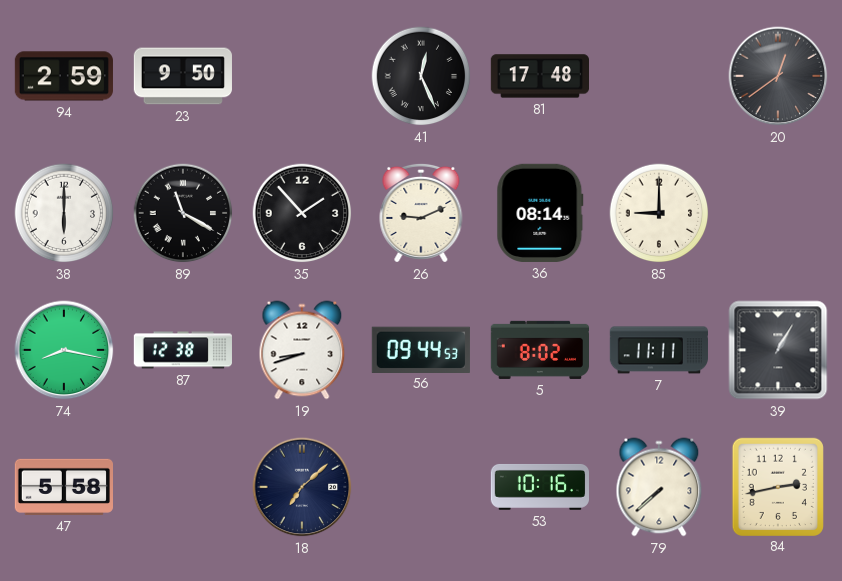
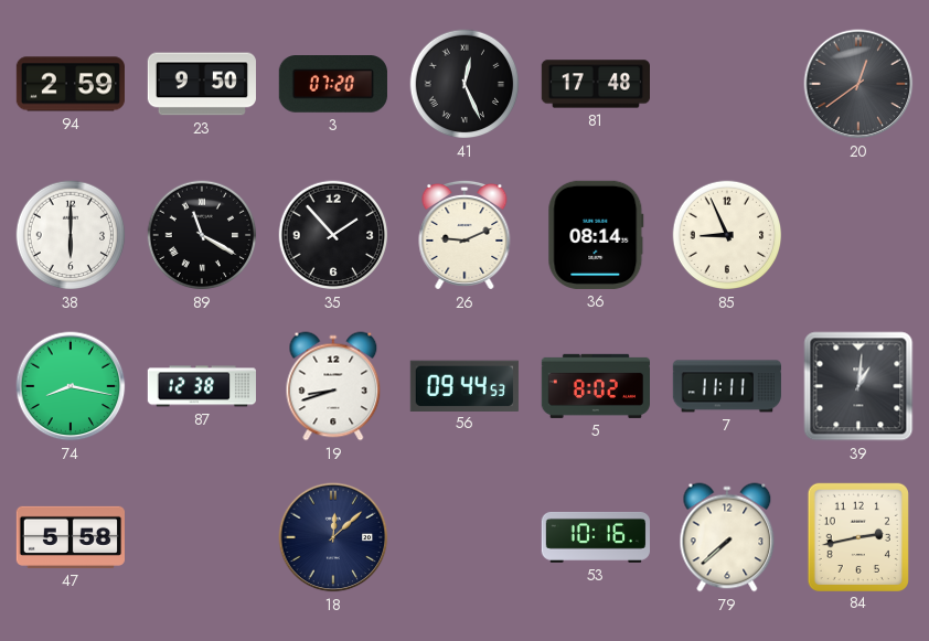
3: none -> 07:20 (333, 85)
85: 9:00 -> 8:56 (727, 235)
39: 1:05 -> 1:01 (858, 386)
18: 7:08 -> 12:08 (333, 537)
